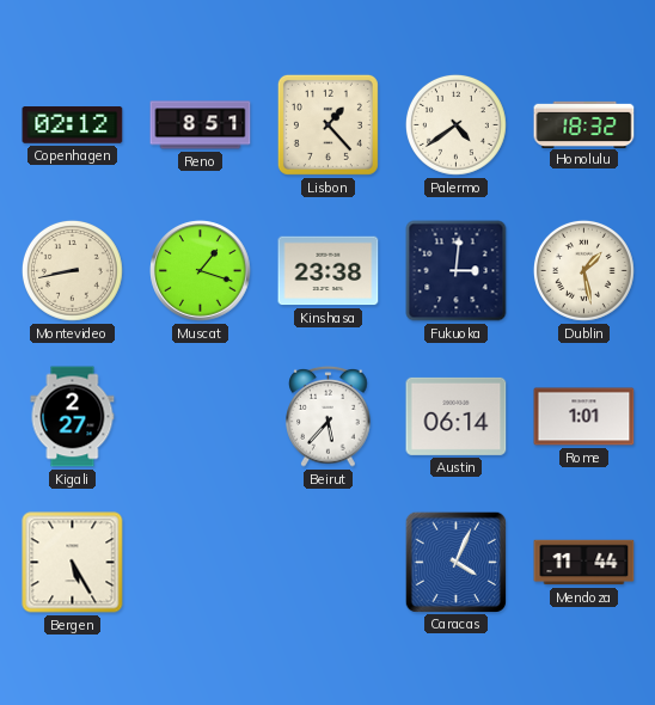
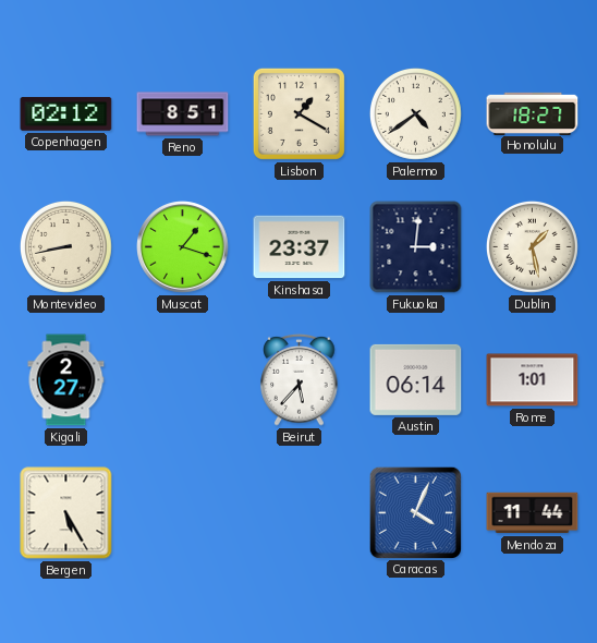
Lisbon: 1:23 -> 1:20 (298, 113)
Honolulu: 18:32 -> 18:27 (533, 113)
Kinshasa: 23:38 -> 23:37 (300, 247)
